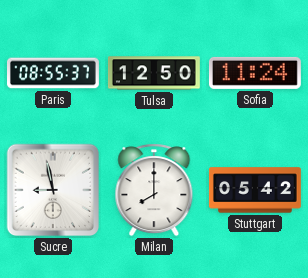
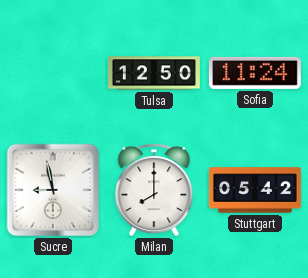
Paris: 08:55 -> none (54, 73)
